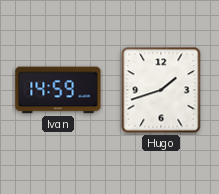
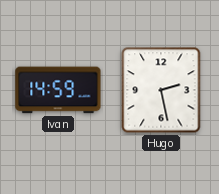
Hugo: 1:42 -> 2:28 (161, 90)
